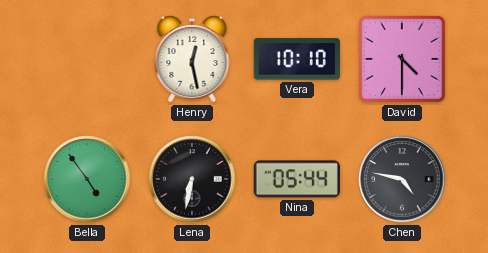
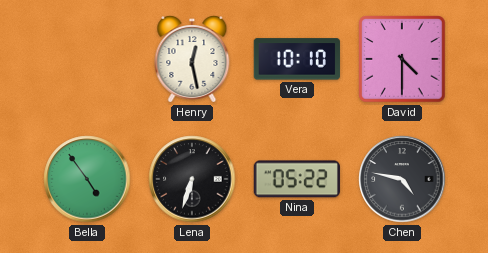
Lena: 6:32 -> 6:33 (192, 179)
Nina: 05:44 -> 05:22 (297, 179)
